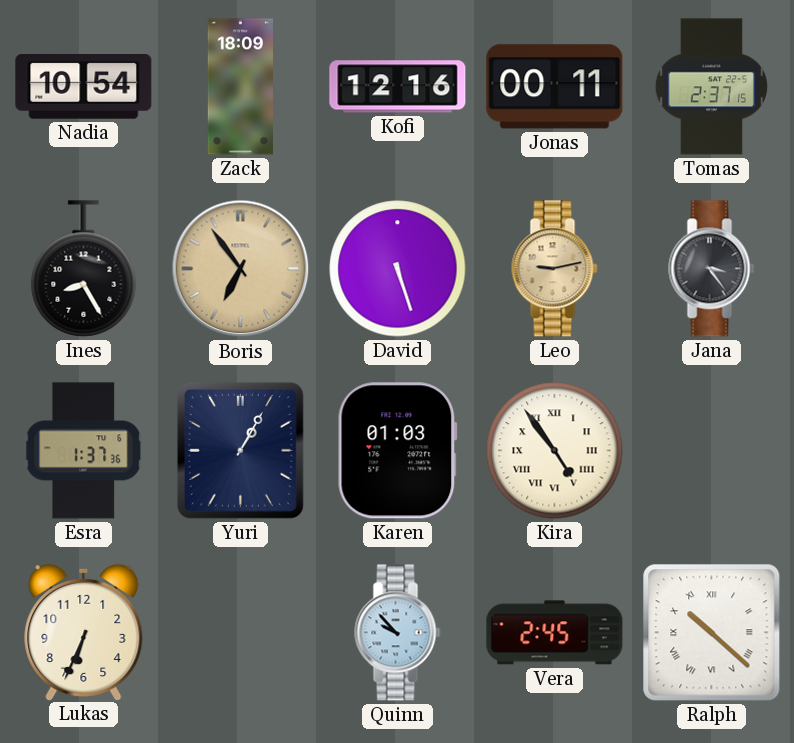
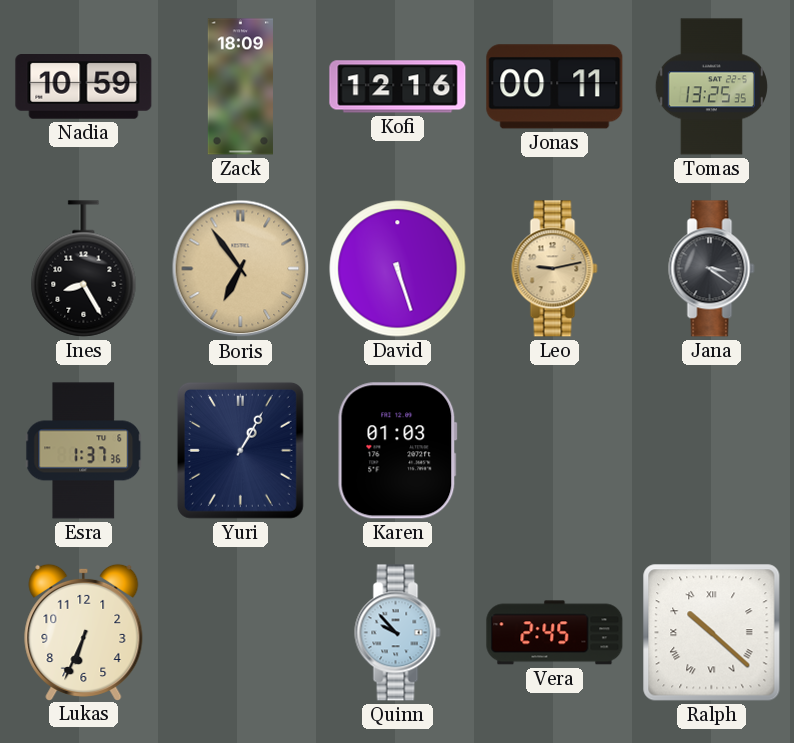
Nadia: 10:54 -> 10:59 (84, 87)
Tomas: 2:37 -> 13:25 (711, 87)
Jana: 3:24 -> 3:21 (712, 269)
Kira: 4:54 -> none (555, 451)
